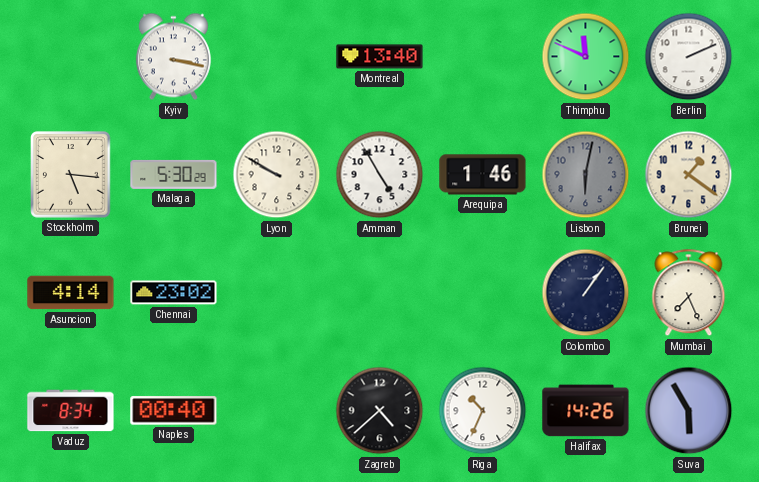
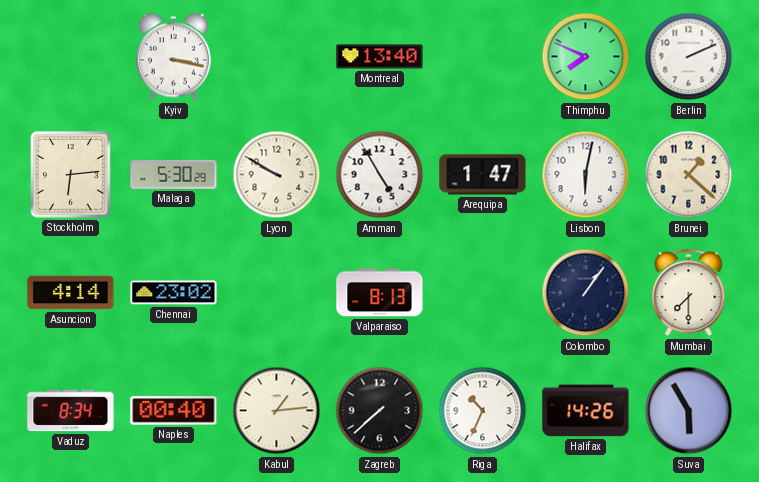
Thimphu: 11:49 -> 7:49 (586, 57)
Stockholm: 5:16 -> 6:14 (71, 175)
Arequipa: 1:46 -> 1:47 (483, 175)
Lisbon dial: grey -> white (586, 175)
Brunei: 1:21 -> 1:22 (689, 175)
Valparaiso: none -> 8:13 (380, 293)
Mumbai: 7:26 -> 7:30 (689, 293)
Kabul: none -> 1:14 (277, 411)
Zagreb: 4:38 -> 7:38 (380, 411)
